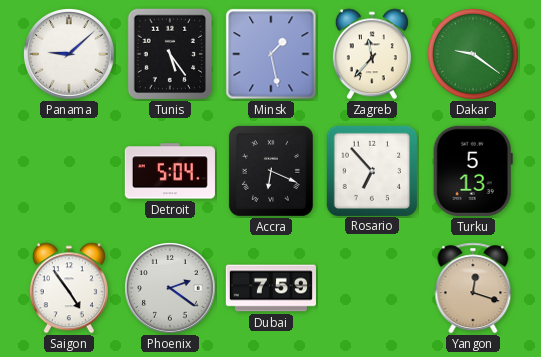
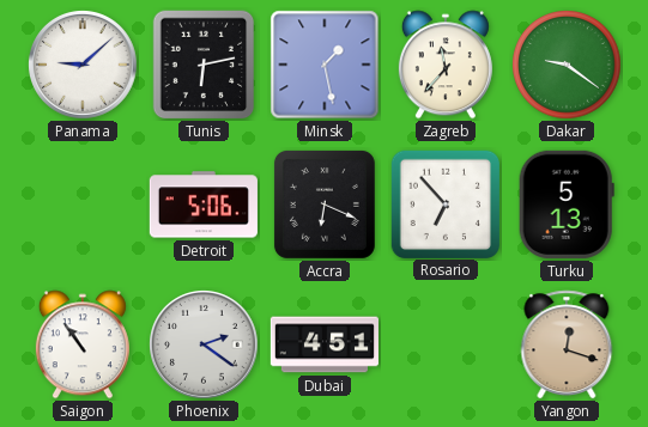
Tunis: 5:24 -> 6:13 (204, 65)
Detroit: 5:04 -> 5:06 (204, 205)
Saigon: 4:54 -> 10:54 (83, 344)
Dubai: 7:59 -> 4:51 (325, 344)
